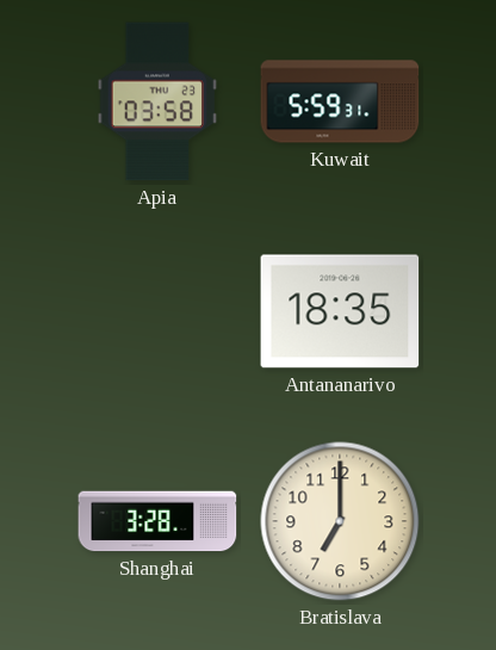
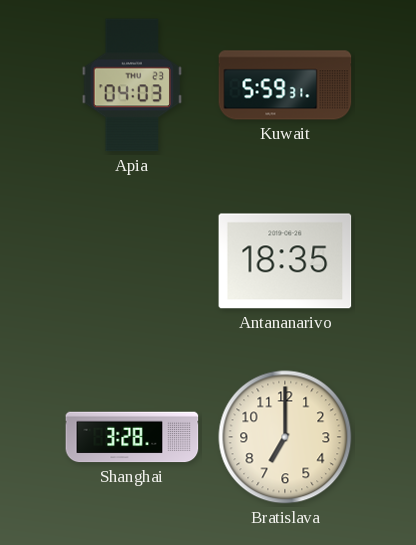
Apia: 03:58 -> 04:03 (132, 85)
